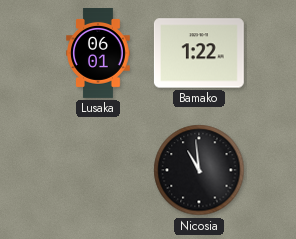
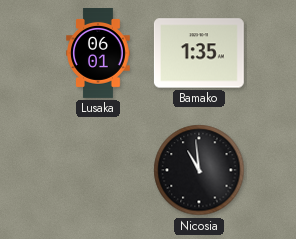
Bamako: 1:22 -> 1:35 (199, 53)
